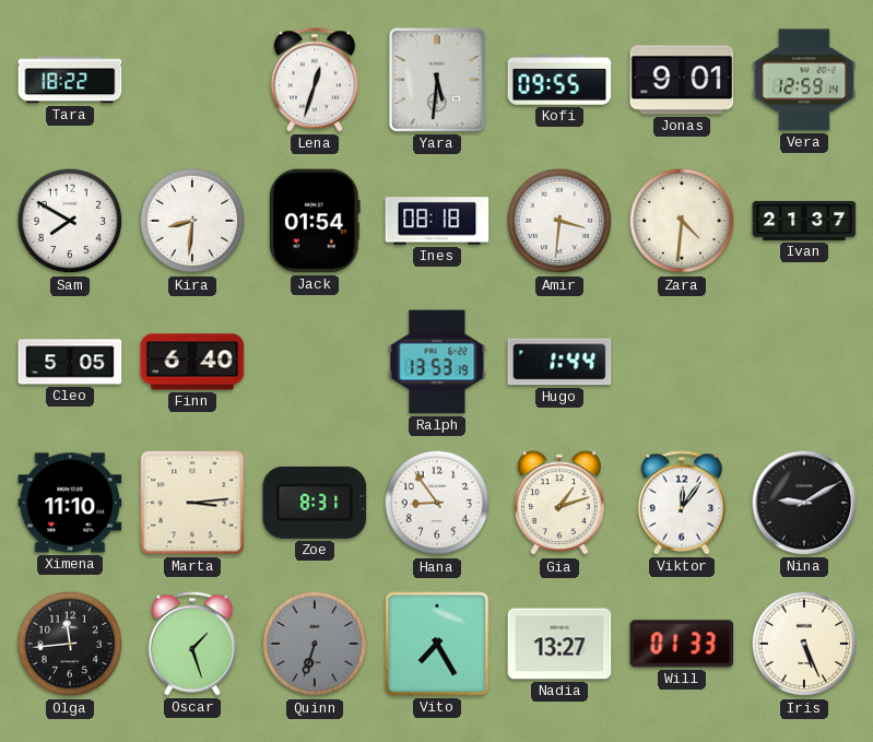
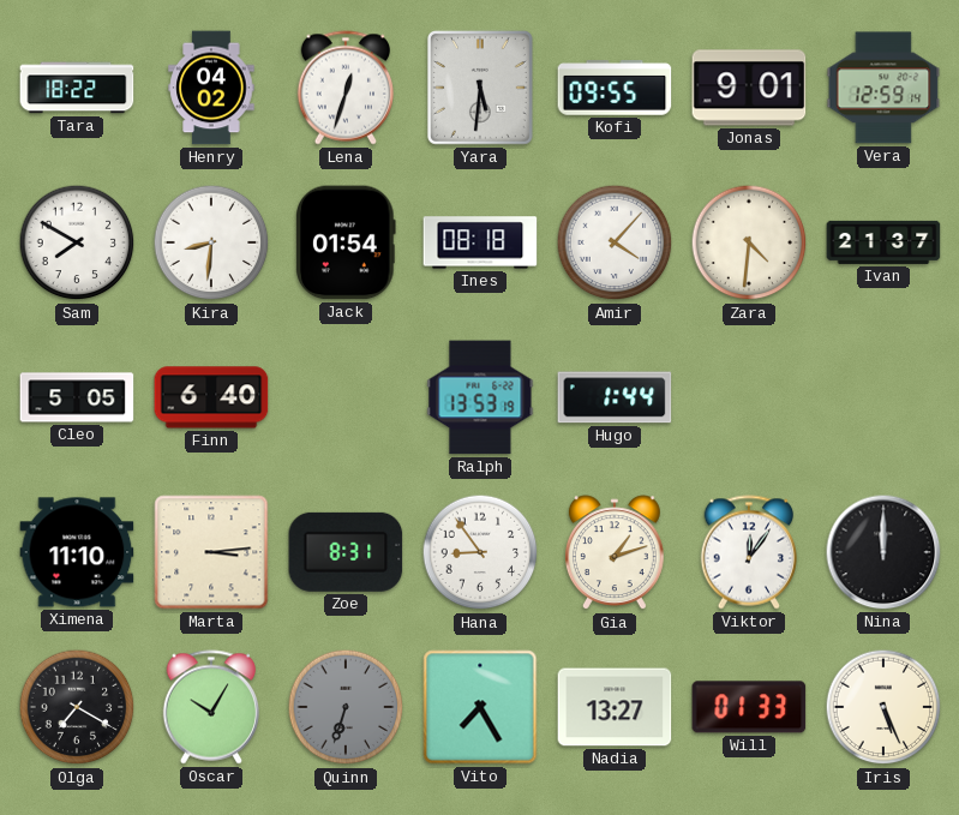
Henry: none -> 04:02 (211, 88)
Amir: 3:31 -> 4:07 (615, 242)
Nina: 9:10 -> 12:00 (883, 552)
Olga: 11:44 -> 7:20 (77, 707)
Oscar: 1:27 -> 10:05 (210, 707)
